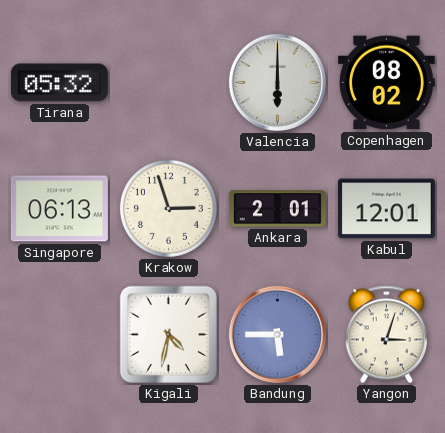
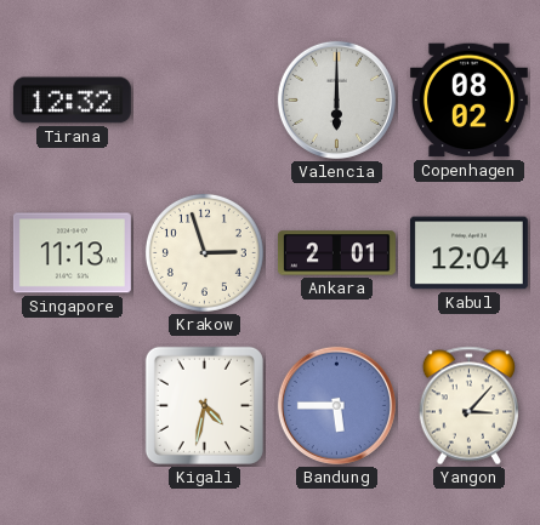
Tirana: 05:32 -> 12:32 (72, 101)
Singapore: 06:13 -> 11:13 (72, 253)
Kabul: 12:01 -> 12:04 (468, 253)
Yangon: 3:03 -> 3:07 (470, 406)
